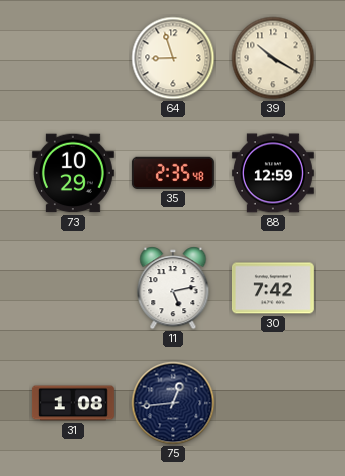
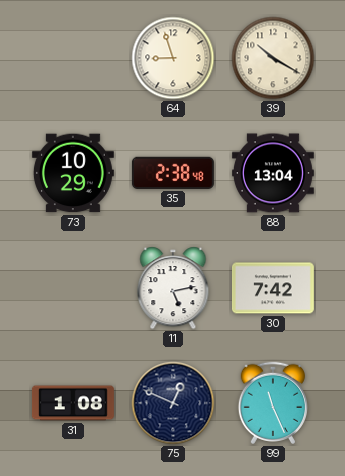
35: 2:35 -> 2:38 (173, 173)
88: 12:59 -> 13:04 (273, 173)
75: 12:44 -> 12:49 (173, 403)
99: none -> 11:26 (272, 403)
